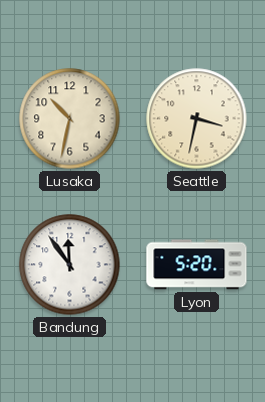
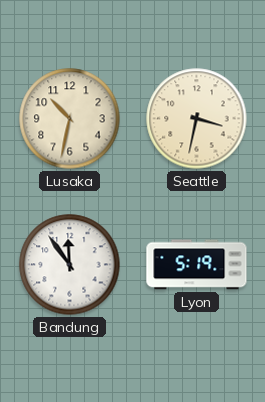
Lyon: 5:20 -> 5:19 (197, 265)
